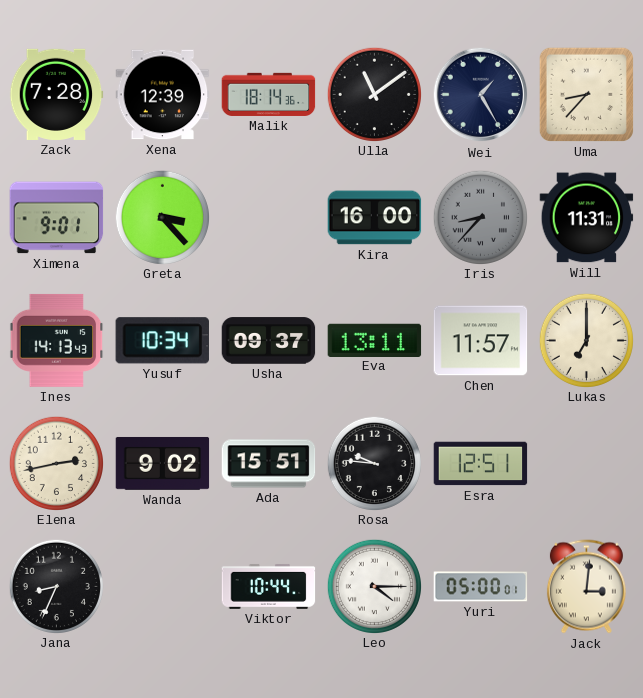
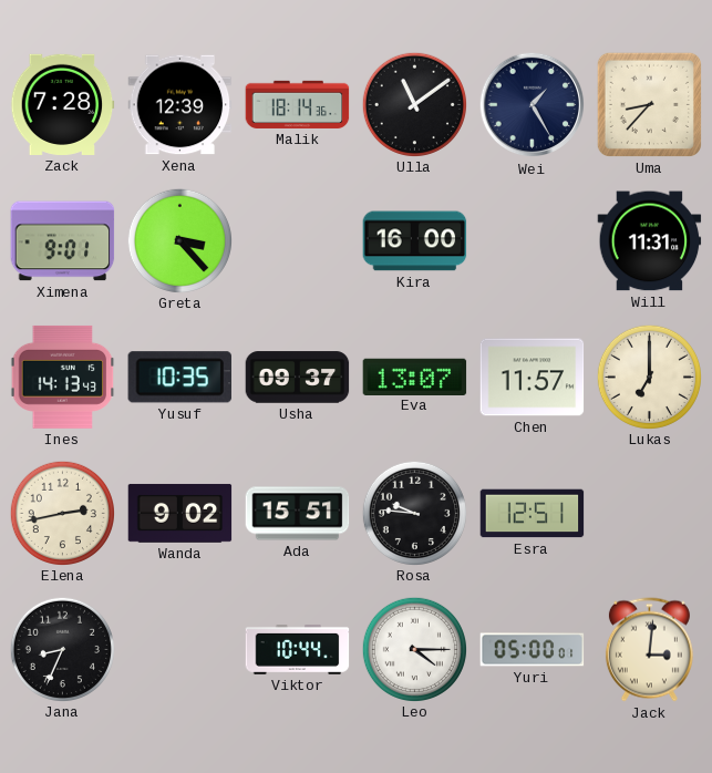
Iris: 8:37 -> none (480, 217)
Yusuf: 10:34 -> 10:35 (179, 378)
Eva: 13:11 -> 13:07 (415, 377)
